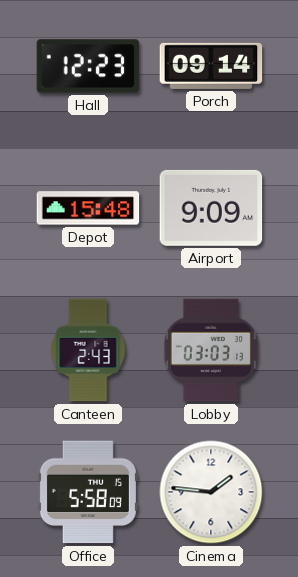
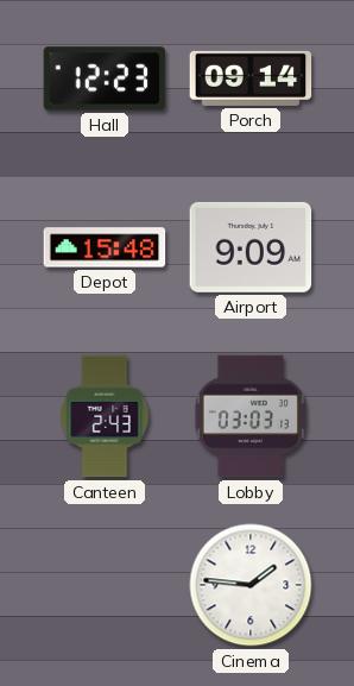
Office: 5:58 -> none (88, 492)
